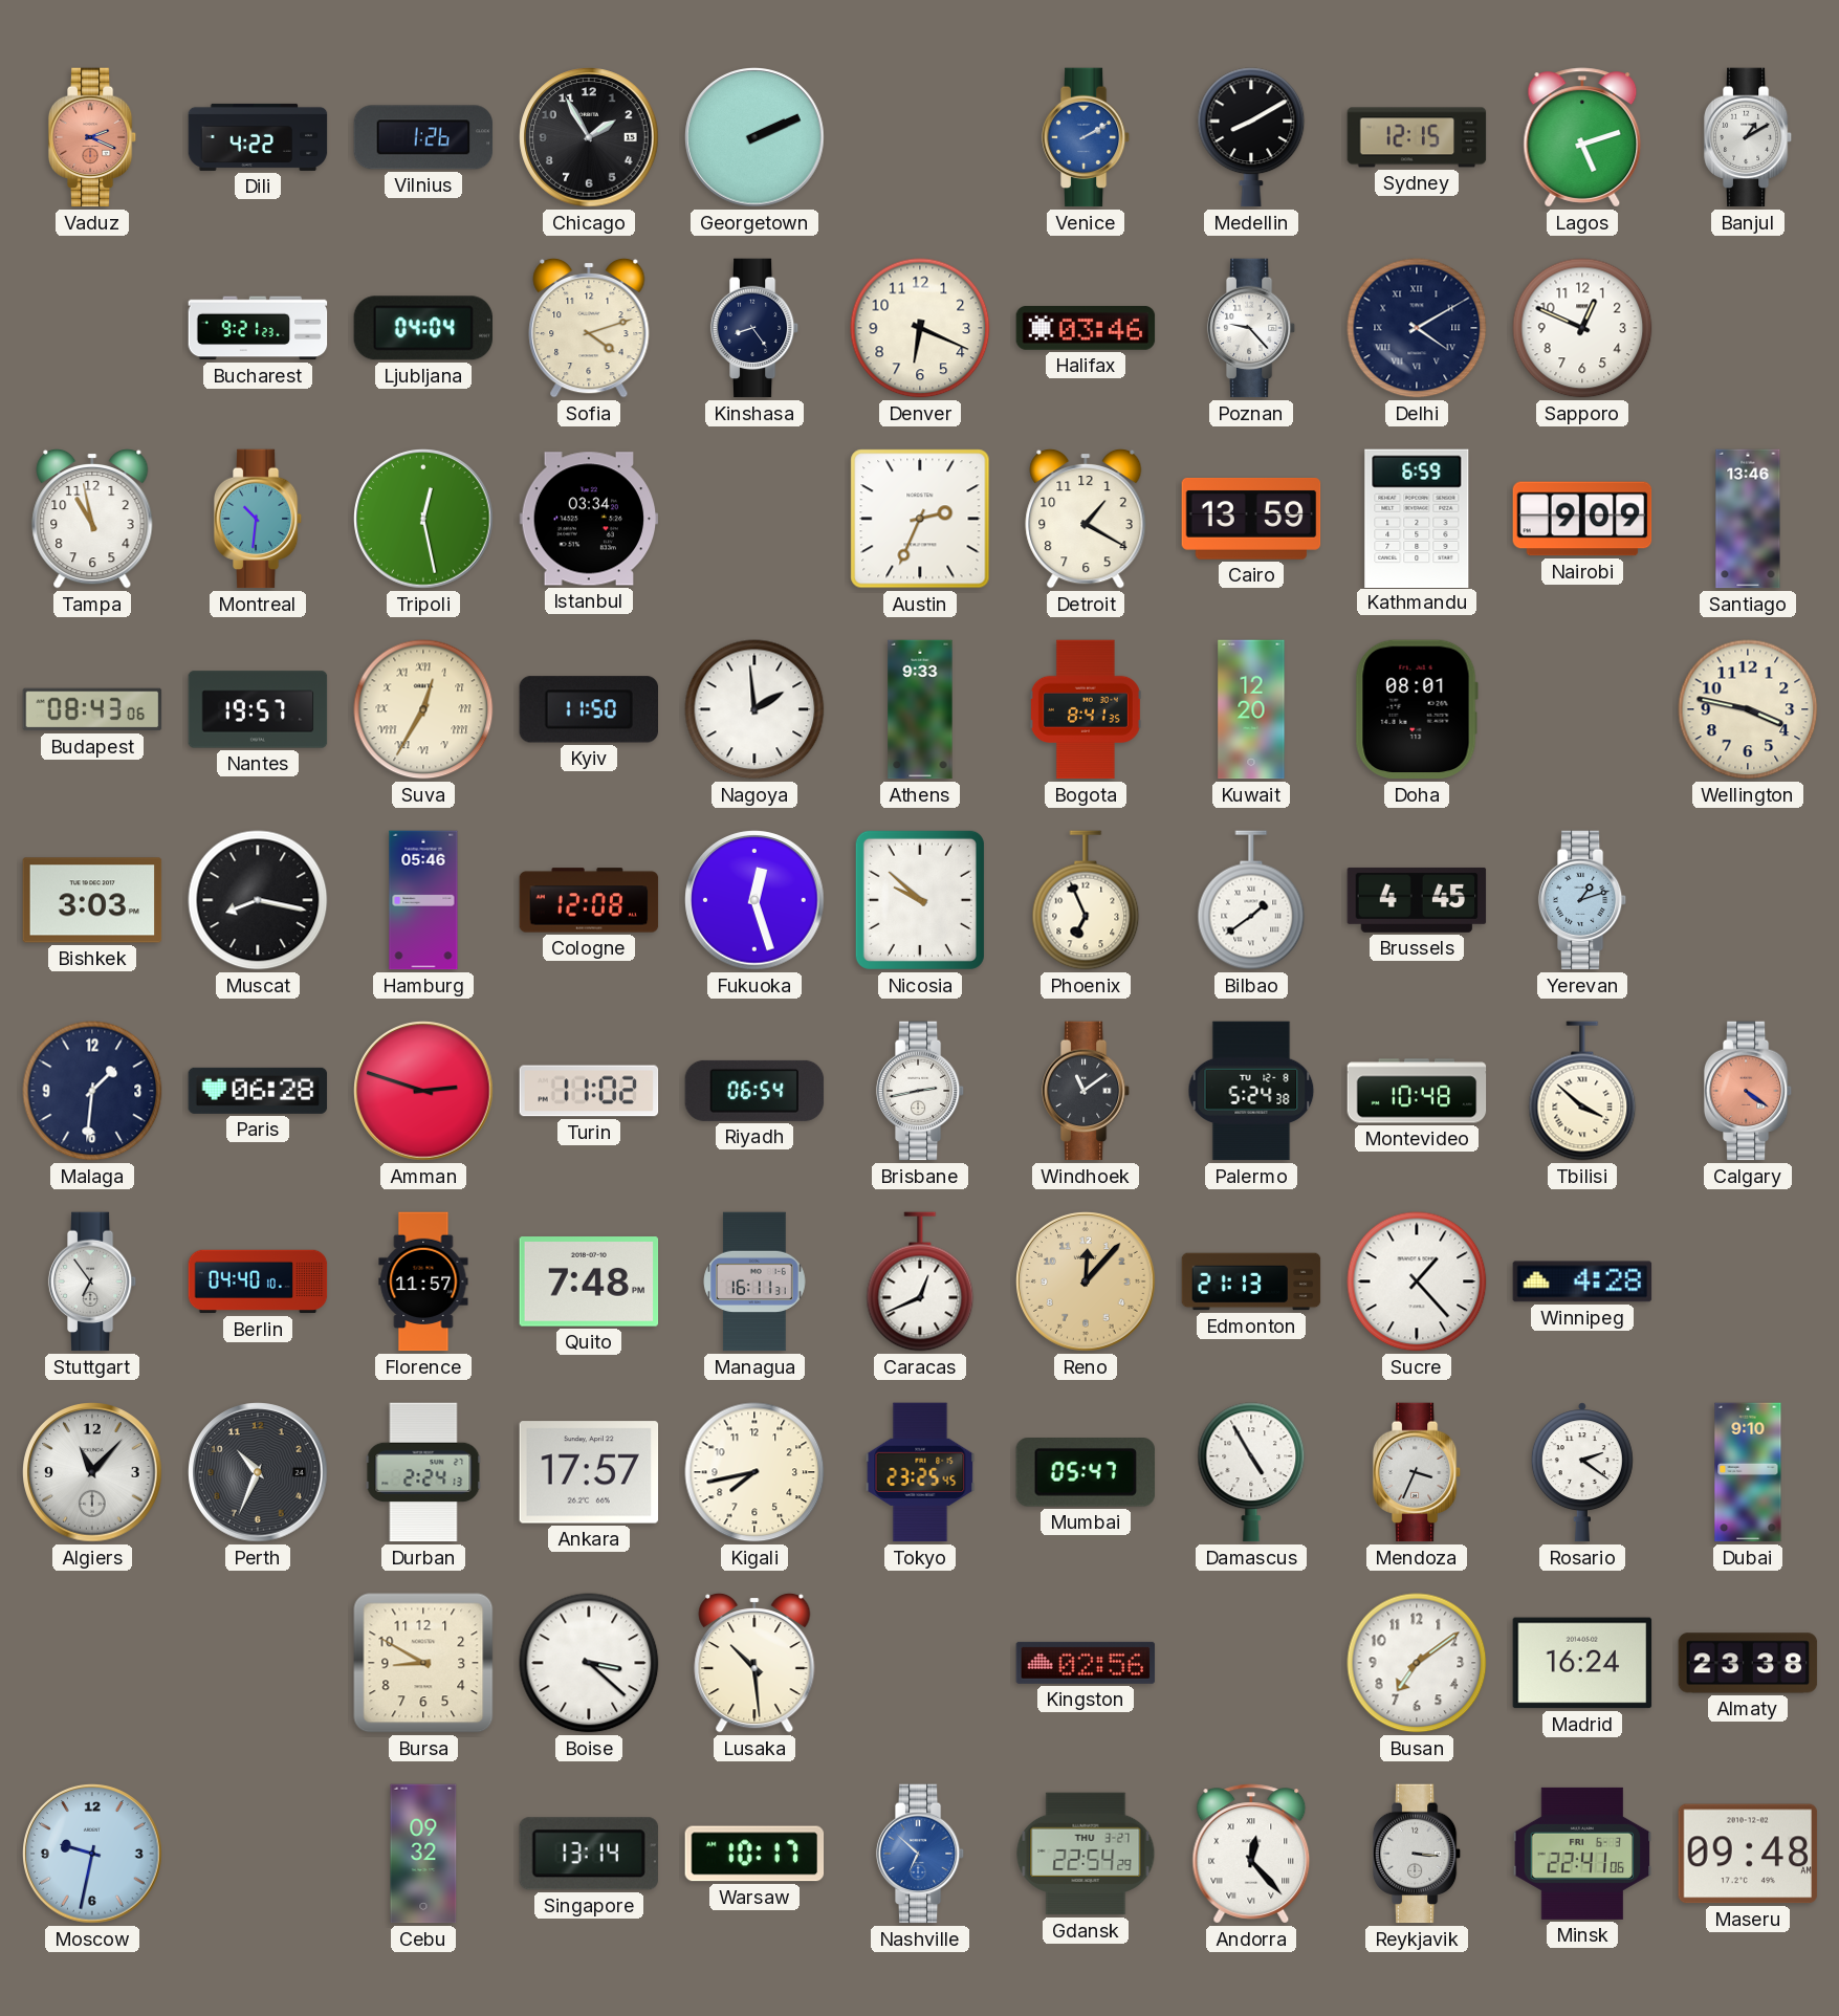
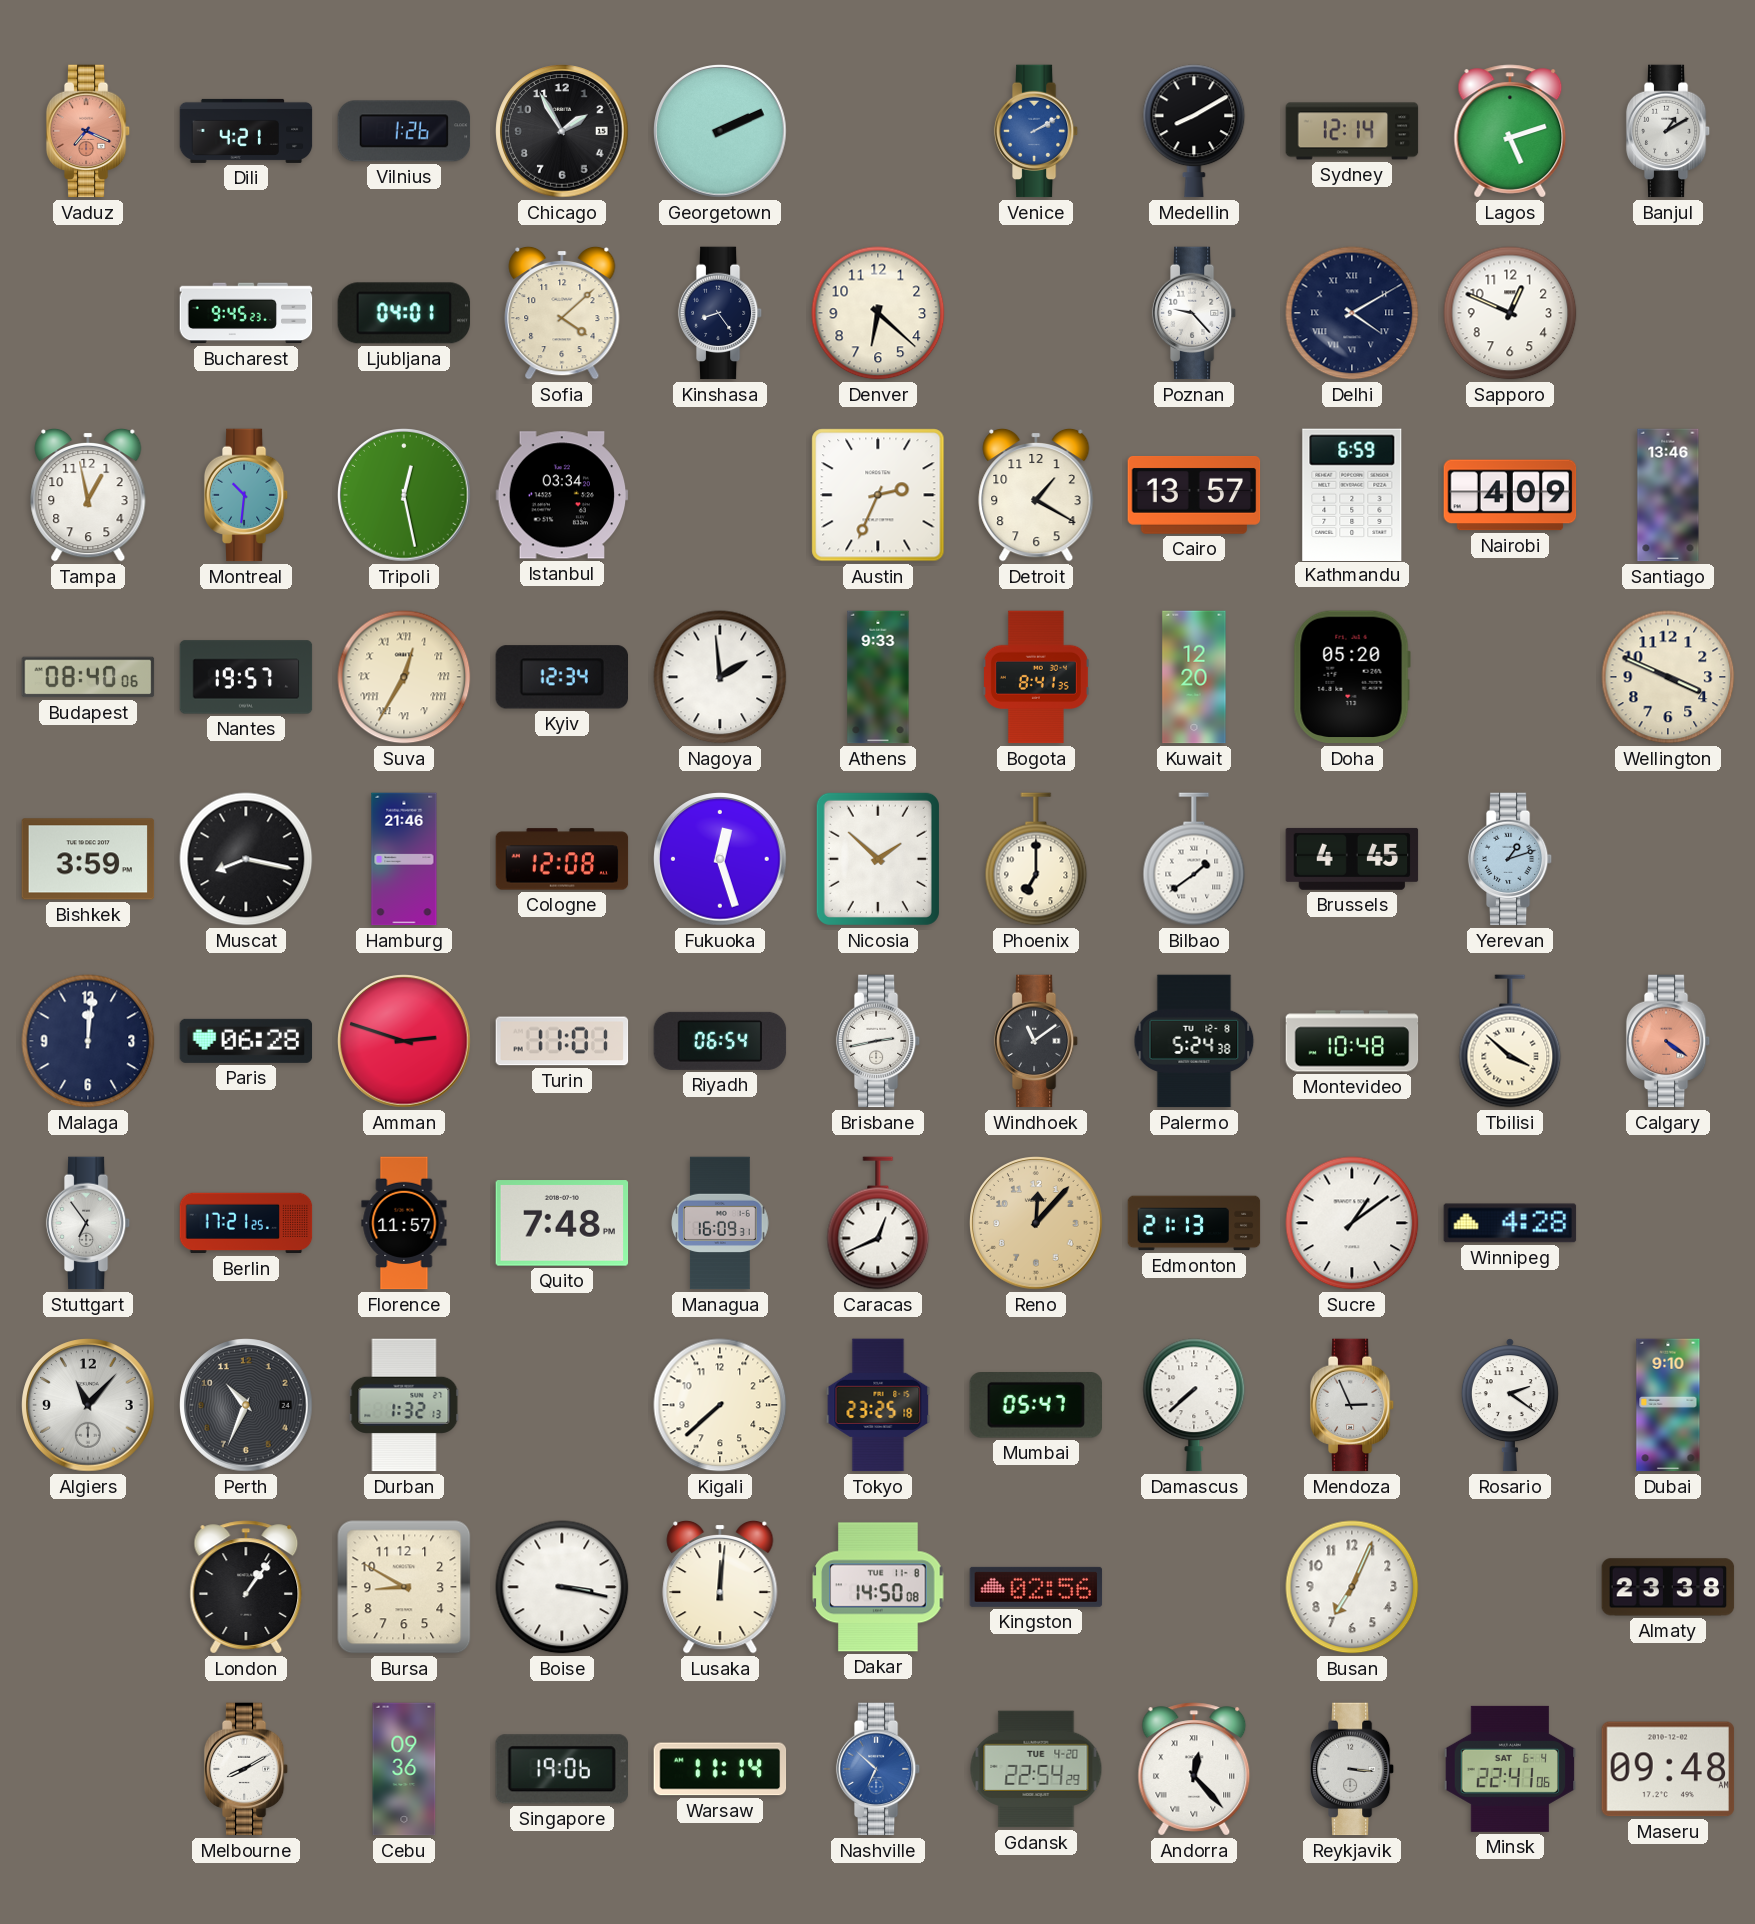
Vaduz: 2:19 -> 7:19 (88, 131)
Dili: 4:22 -> 4:21 (246, 131)
Sydney: 12:15 -> 12:14 (1352, 131)
Bucharest: 9:21 -> 9:45 (246, 313)
Ljubljana: 04:04 -> 04:01 (404, 313)
Sofia: 4:12 -> 4:08 (562, 313)
Denver: 6:19 -> 6:22 (878, 313)
Halifax: 03:46 -> none (1086, 328)
Tampa: 10:58 -> 12:58 (88, 495)
Cairo: 13:59 -> 13:57 (1194, 496)
Nairobi: 9:09 -> 4:09 (1510, 495)
Budapest: 08:43 -> 08:40 (88, 677)
Kyiv: 11:50 -> 12:34 (561, 677)
Doha: 08:01 -> 05:20 (1352, 677)
Wellington: 3:47 -> 3:49 (1668, 677)
Bishkek: 3:03 -> 3:59 (88, 859)
Hamburg: 05:46 -> 21:46 (404, 859)
Nicosia: 9:52 -> 1:52 (878, 859)
Phoenix: 6:56 -> 7:00 (1036, 859)
Malaga: 1:31 -> 12:01 (88, 1041)
Turin: 11:02 -> 11:01 (562, 1041)
Berlin: 04:40 -> 17:21 (246, 1223)
Managua: 16:11 -> 16:09 (720, 1223)
Sucre: 1:23 -> 1:09 (1352, 1223)
Durban: 2:24 -> 1:32 (404, 1405)
Ankara: 17:57 -> none (589, 1472)
Kigali: 7:43 -> 7:38 (720, 1405)
Tokyo: 23:25:45 -> 23:25:18 (878, 1405)
Damascus: 4:55 -> 7:38 (1194, 1405)
Mendoza: 3:34 -> 2:56 (1352, 1405)
London: none -> 1:06 (246, 1587)
Boise: 3:22 -> 3:17 (562, 1587)
Lusaka: 10:29 -> 12:01 (720, 1587)
Dakar: none -> 14:50 (878, 1587)
Busan: 7:09 -> 7:04 (1352, 1587)
Madrid: 16:24 -> none (1582, 1663)
Moscow: 9:32 -> none (92, 1854)
Melbourne: none -> 8:10 (246, 1769)
Cebu: 09:32 -> 09:36 (404, 1769)
Singapore: 13:14 -> 19:06 (562, 1769)
Warsaw: 10:17 -> 11:14 (720, 1769)
Gdansk date: THU 3-27 -> TUE 4-20 (1036, 1769)
Minsk date: FRI 6-3 -> SAT 6-4 (1510, 1769)
